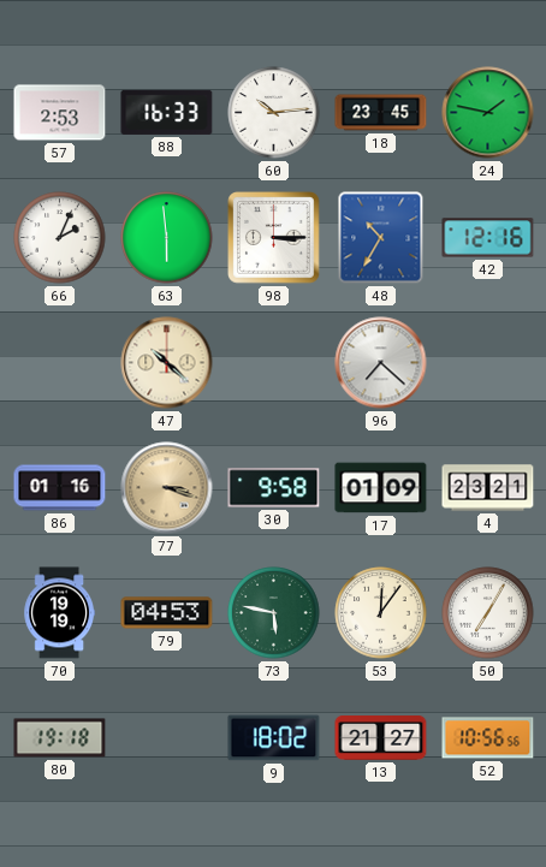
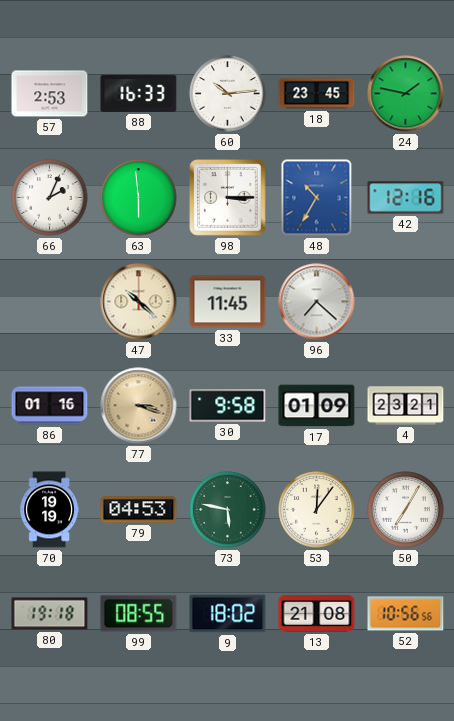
33: none -> 11:45 (228, 302)
99: none -> 08:55 (139, 614)
13: 21:27 -> 21:08 (317, 614)
